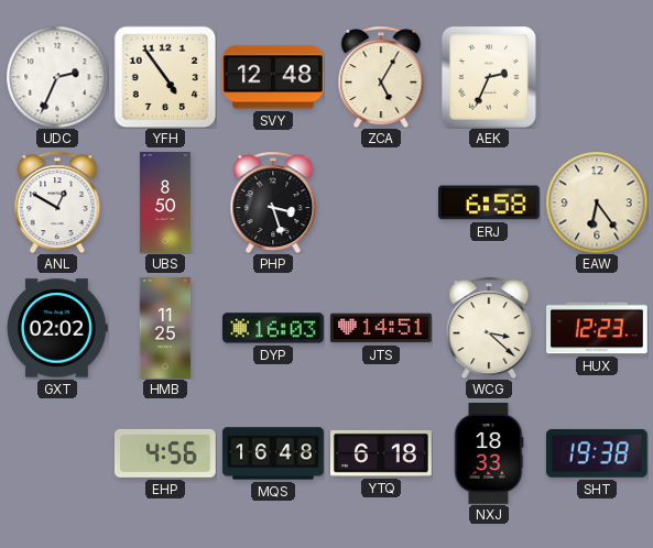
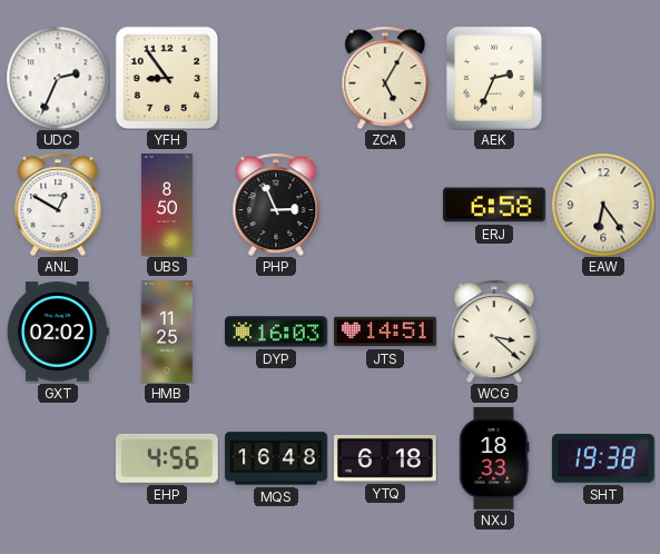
YFH: 4:54 -> 8:54 (167, 78)
SVY: 12:48 -> none (273, 77)
PHP: 3:27 -> 2:56 (276, 205)
HUX: 12:23 -> none (598, 328)
